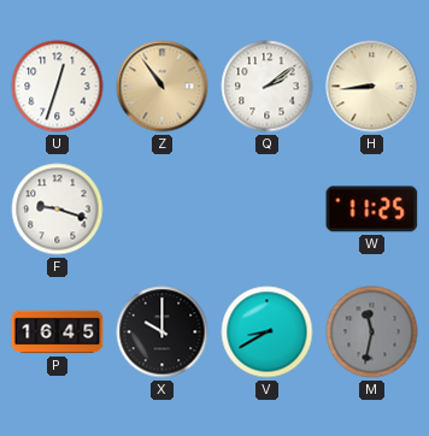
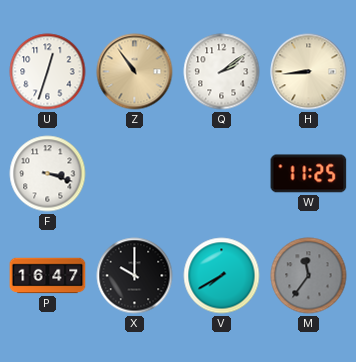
F: 9:18 -> 3:18 (48, 174)
P: 16:45 -> 16:47 (48, 276)
V: 8:40 -> 7:40 (222, 276)
M: 11:32 -> 11:36 (309, 276)
